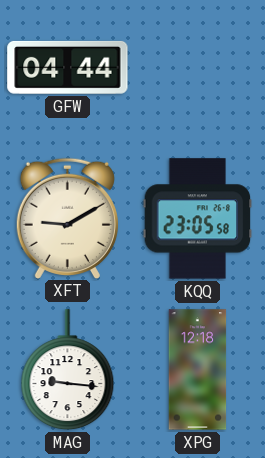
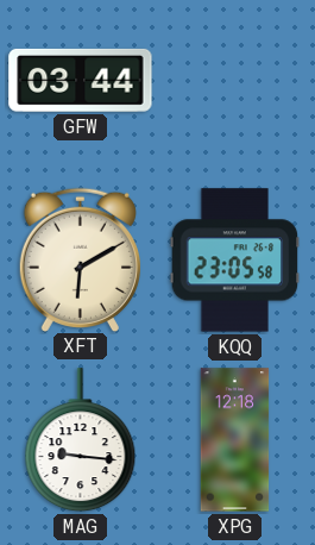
GFW: 04:44 -> 03:44 (81, 80)
XFT: 9:10 -> 6:10 (80, 259)
